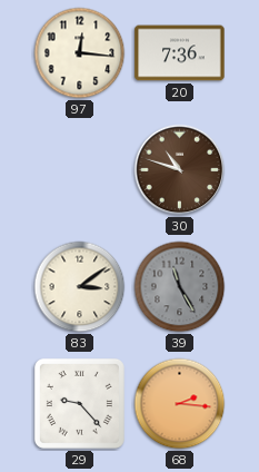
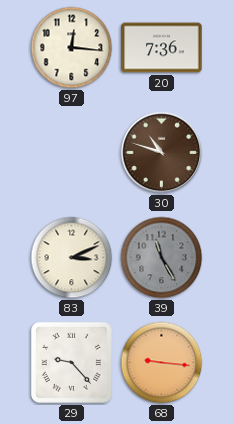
83: 3:09 -> 3:11 (72, 258)
68: 2:16 -> 9:16 (162, 363)
